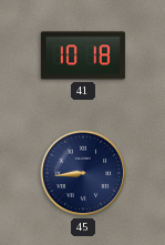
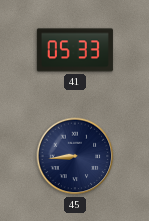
41: 10:18 -> 05:33 (75, 50)
